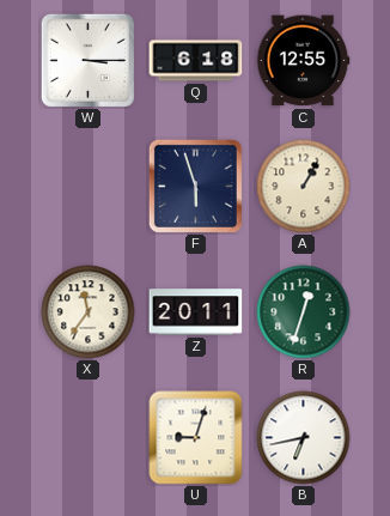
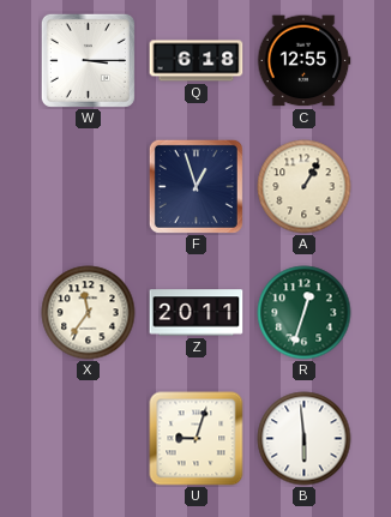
F: 5:57 -> 12:57 (195, 186)
B: 6:43 -> 5:59 (305, 439)
